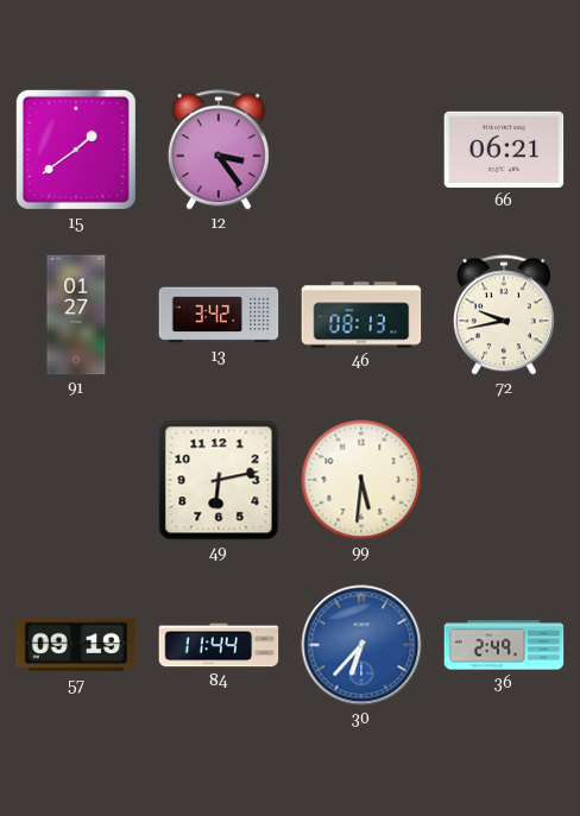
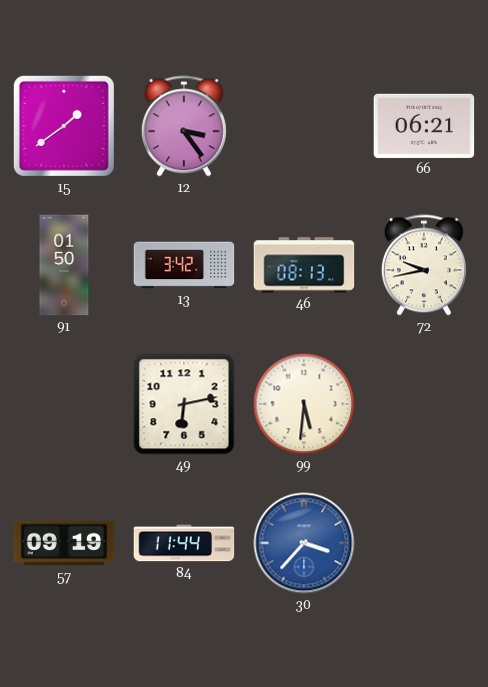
91: 01:27 -> 01:50 (64, 265)
30: 6:37 -> 3:37 (304, 543)
36: 2:49 -> none (504, 645)
